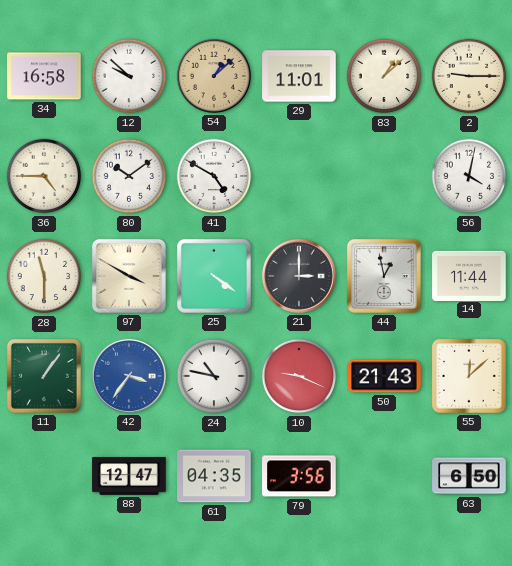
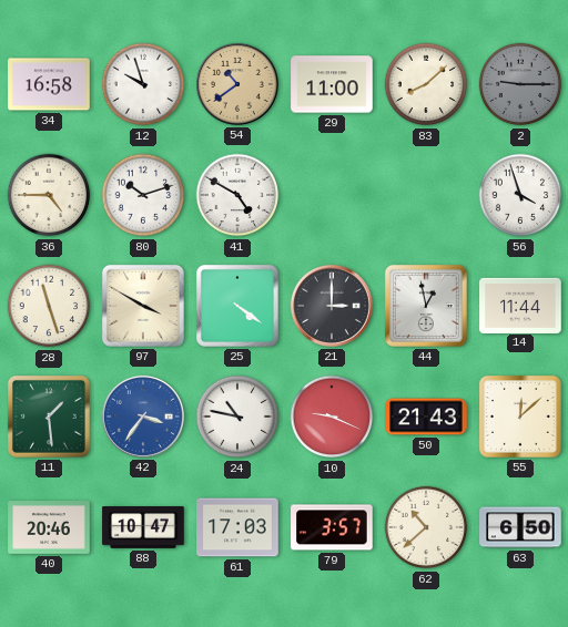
12: 9:52 -> 9:57 (143, 84)
54: 1:08 -> 10:39 (237, 84)
29: 11:01 -> 11:00 (332, 84)
83: 1:08 -> 8:08 (426, 84)
2 dial: cream -> grey (520, 84)
80: 10:09 -> 10:12 (143, 195)
56: 4:02 -> 3:57 (520, 195)
28: 11:30 -> 11:27 (49, 306)
11: 1:06 -> 1:29 (49, 417)
40: none -> 20:46 (49, 528)
88: 12:47 -> 10:47 (143, 528)
61: 04:35 -> 17:03 (237, 527)
79: 3:56 -> 3:57 (332, 527)
62: none -> 10:38 (426, 527)
